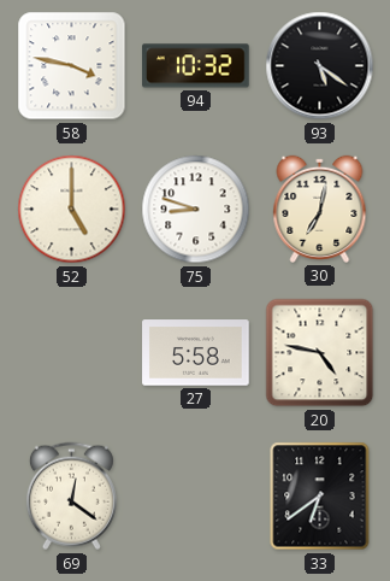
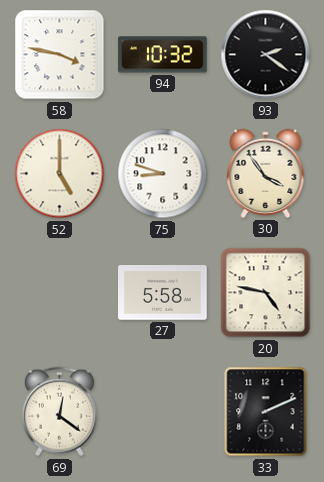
93: 5:21 -> 2:21 (266, 55)
30: 7:02 -> 3:54 (266, 173)
33: 6:39 -> 2:11 (266, 412)
